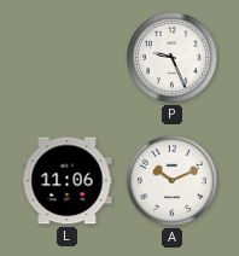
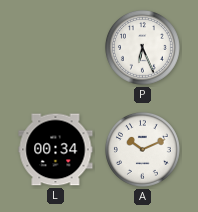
P: 9:26 -> 6:26 (142, 47)
L: 11:06 -> 00:34 (56, 150)
